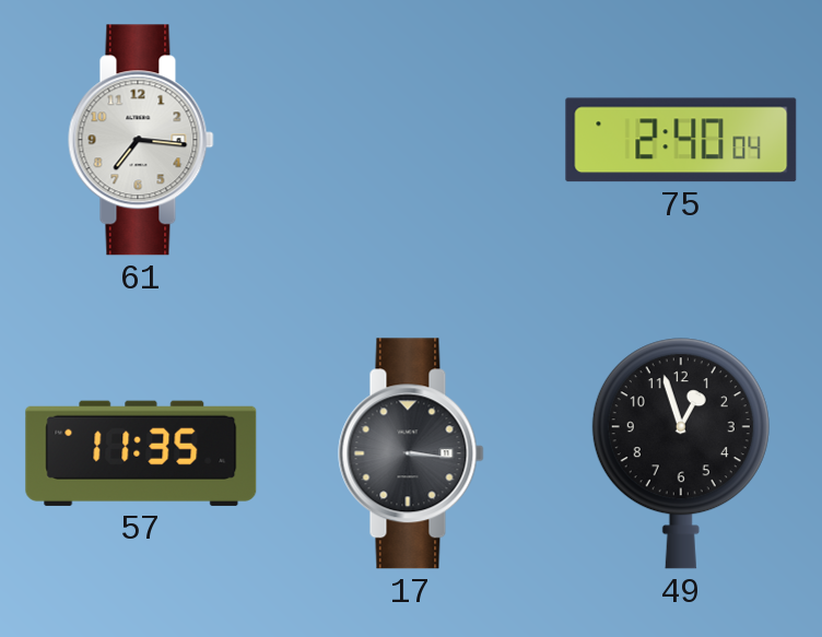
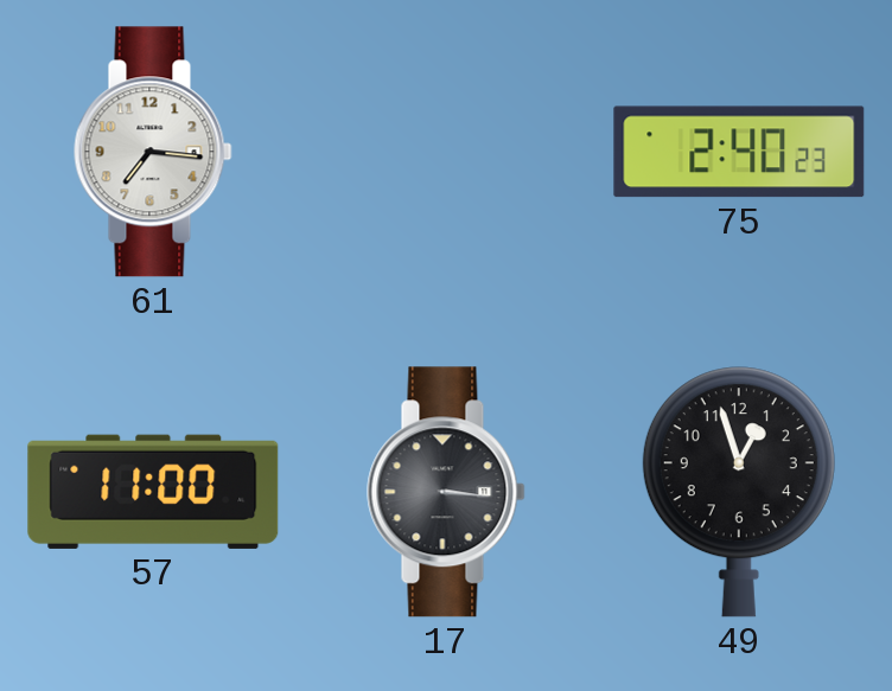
75: 2:40:04 -> 2:40:23 (739, 152)
57: 11:35 -> 11:00 (153, 492)
